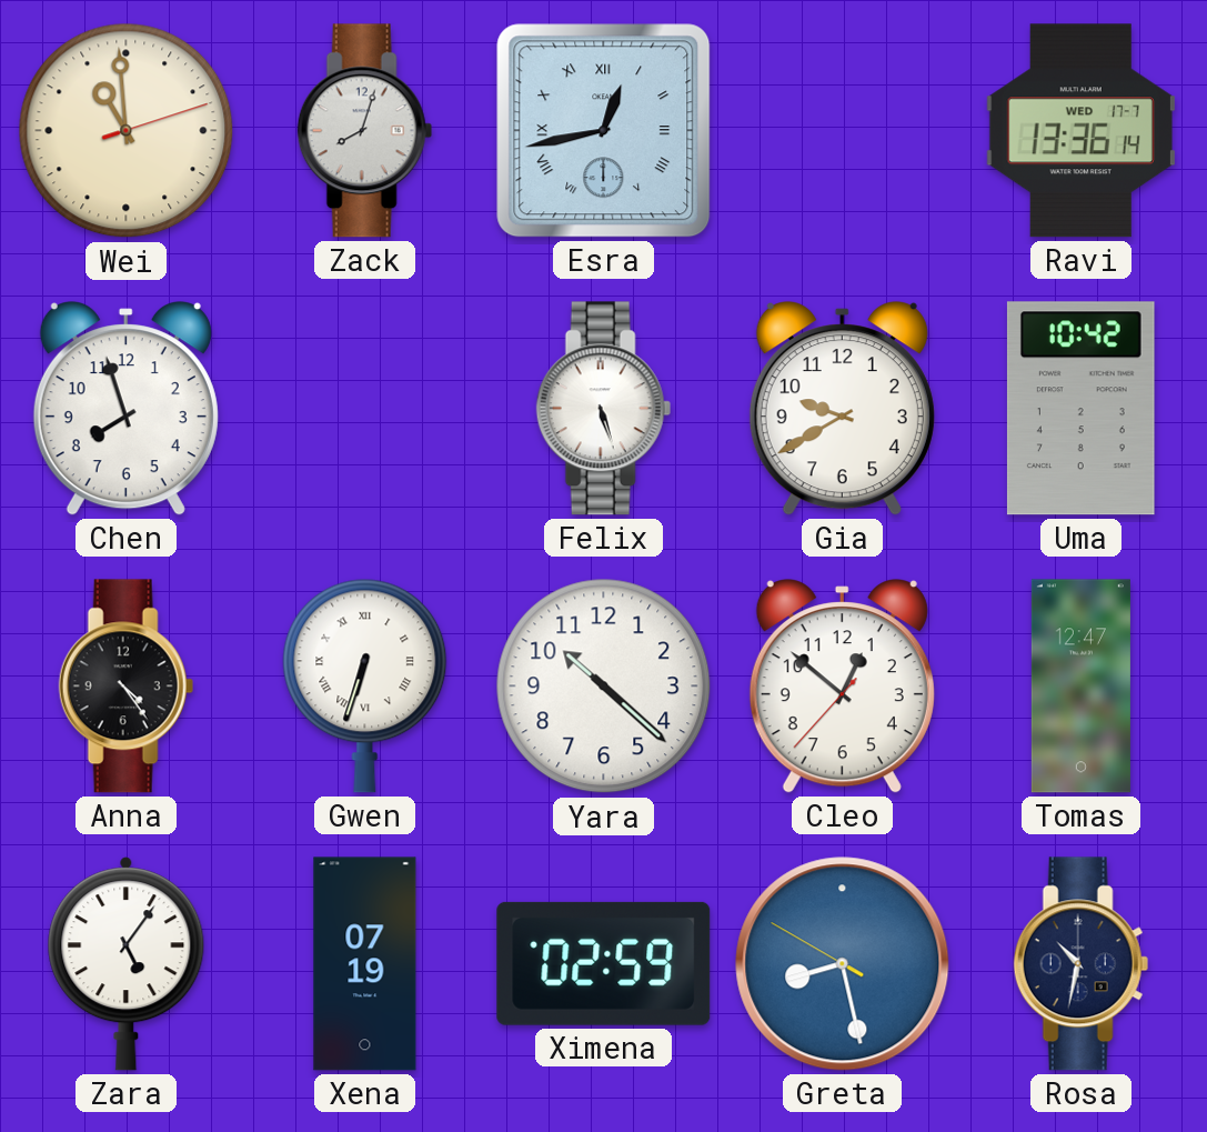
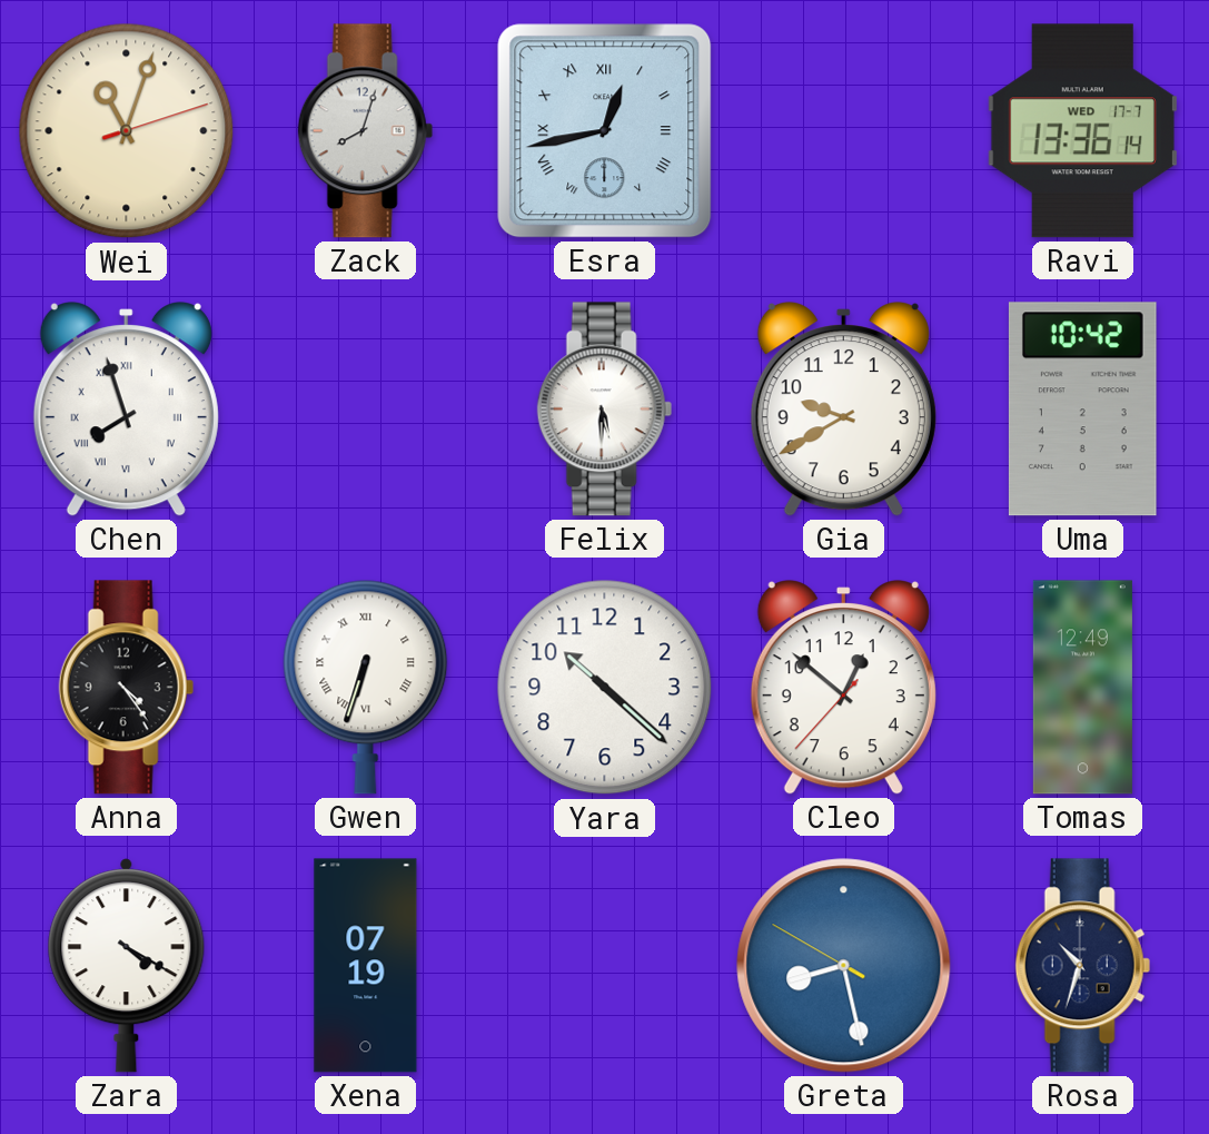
Wei: 10:59 -> 11:03 (127, 131)
Chen numerals: Arabic -> Roman (126, 410)
Felix: 5:27 -> 5:30 (604, 410)
Tomas: 12:47 -> 12:49 (1082, 688)
Zara: 5:06 -> 4:20 (127, 966)
Ximena: 02:59 -> none (604, 963)
Rosa: 10:32 -> 10:33 (1082, 966)
